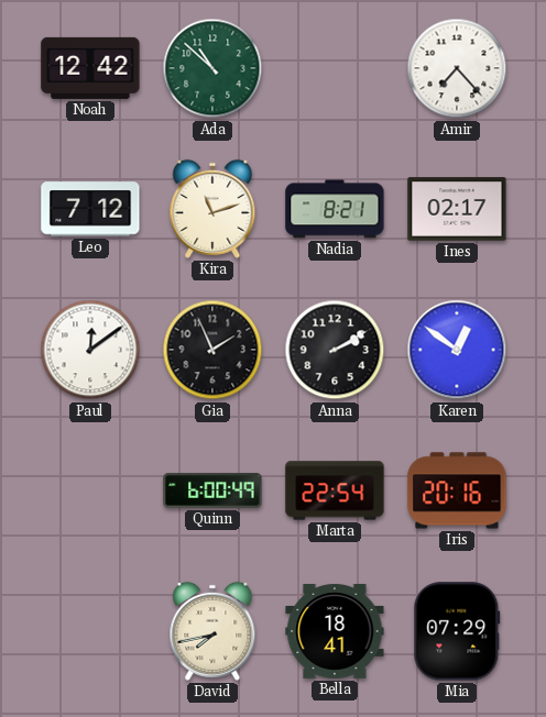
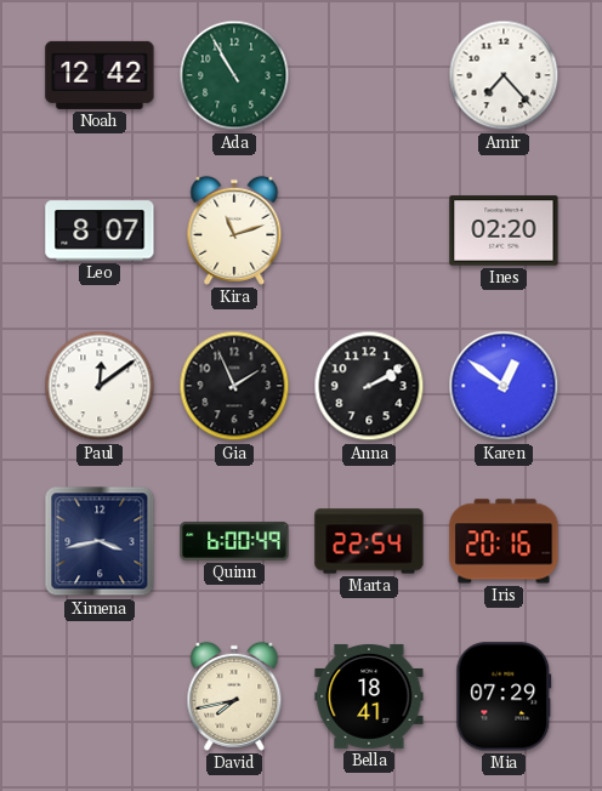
Ada: 10:52 -> 10:55 (234, 75)
Leo: 7:12 -> 8:07 (100, 231)
Nadia: 8:21 -> none (335, 209)
Ines: 02:17 -> 02:20 (504, 231)
Ximena: none -> 3:43 (100, 541)
